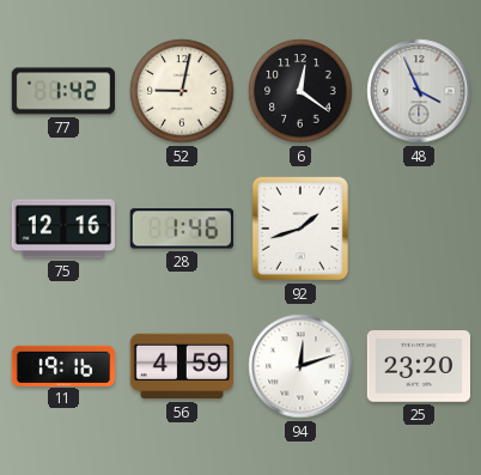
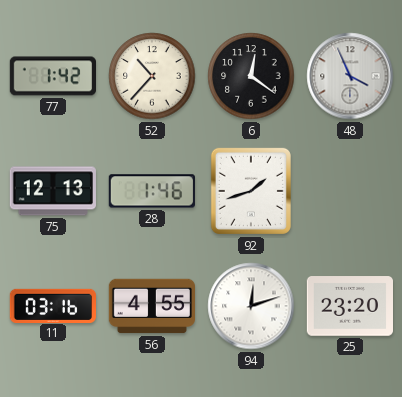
52: 9:02 -> 10:37 (152, 76)
75: 12:16 -> 12:13 (53, 191)
11: 19:16 -> 03:16 (52, 305)
56: 4:59 -> 4:55 (151, 306)
